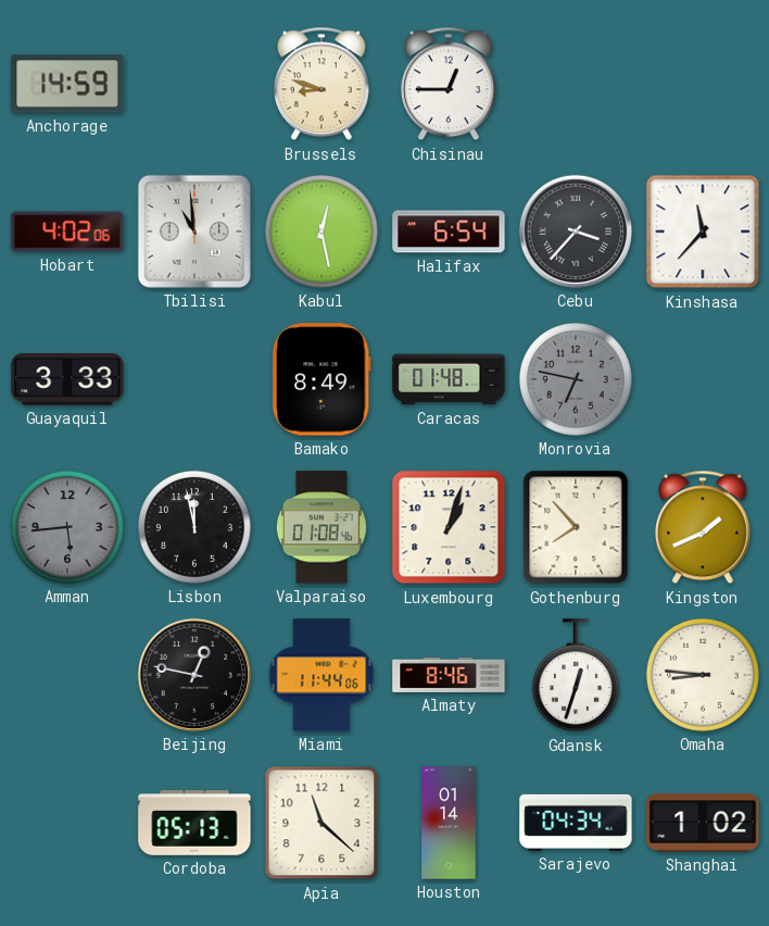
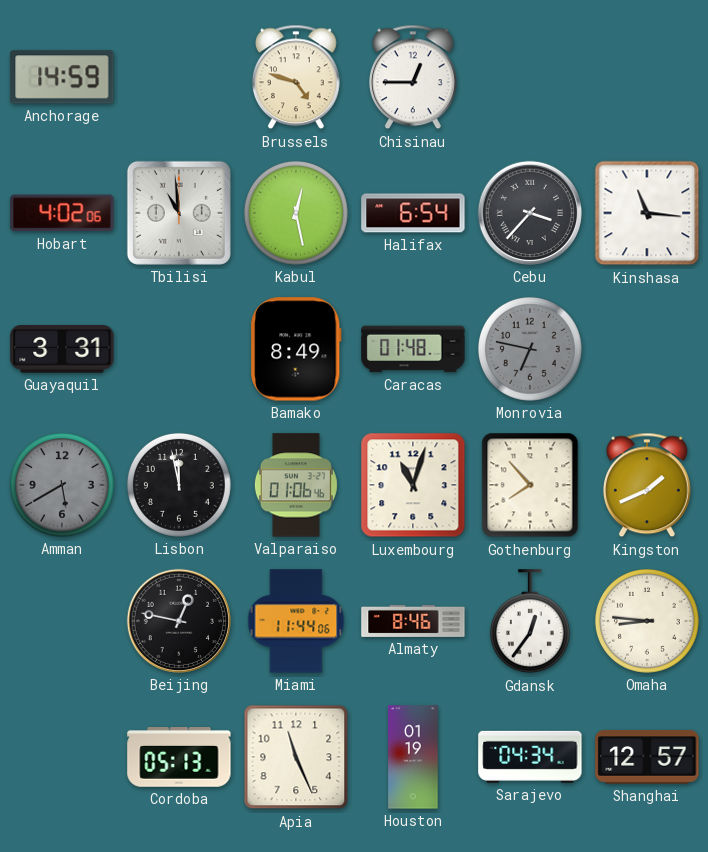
Brussels: 8:48 -> 4:48 (296, 77)
Kinshasa: 11:37 -> 11:16 (647, 213)
Guayaquil: 3:33 -> 3:31 (62, 350)
Amman: 5:44 -> 5:40 (62, 485)
Valparaiso: 01:08 -> 01:06 (296, 485)
Luxembourg: 1:03 -> 11:03 (413, 485)
Gdansk: 12:33 -> 12:36 (530, 622)
Apia: 11:22 -> 11:26 (296, 757)
Houston: 01:14 -> 01:19 (413, 757)
Shanghai: 1:02 -> 12:57 (647, 757)
